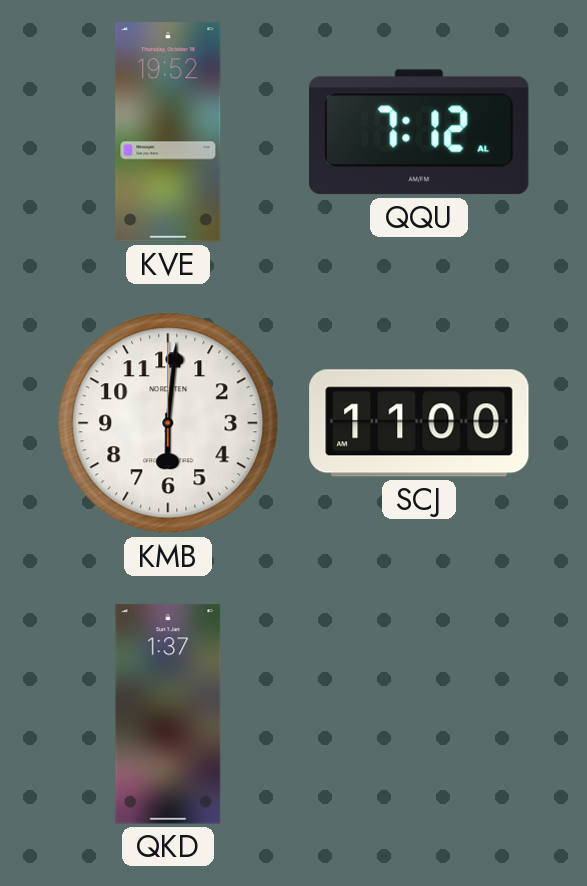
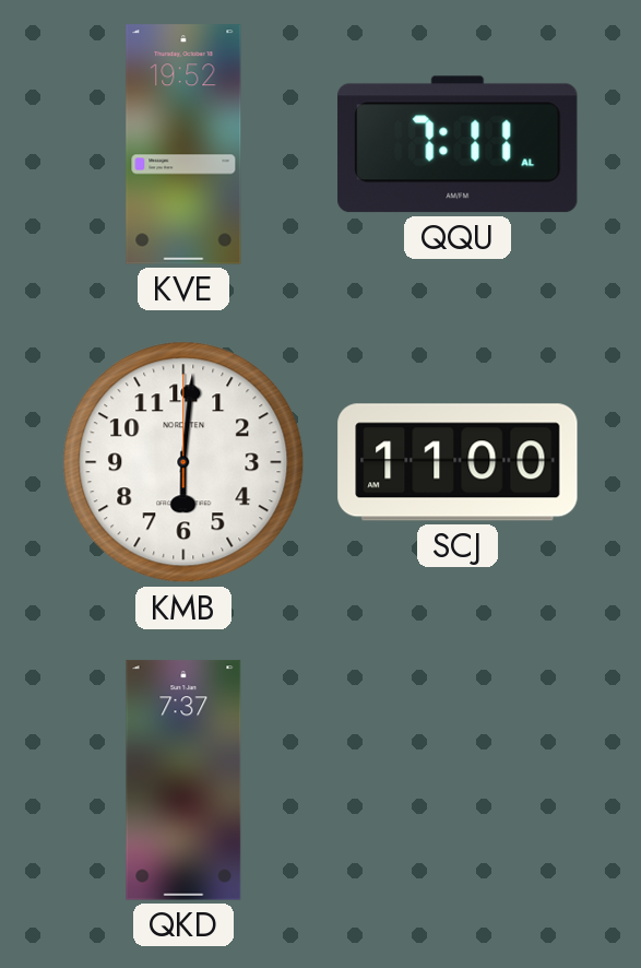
QQU: 7:12 -> 7:11 (458, 144)
QKD: 1:37 -> 7:37 (183, 780)
